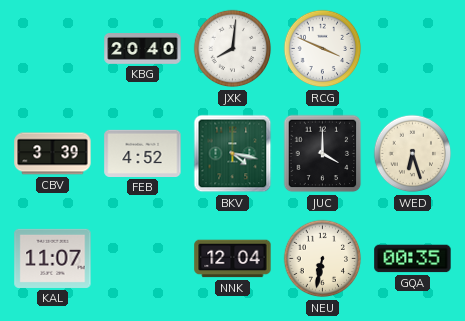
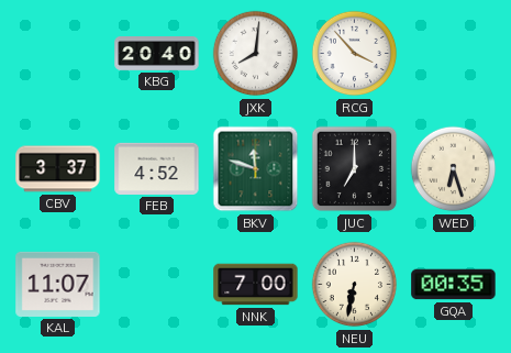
RCG: 3:49 -> 3:53 (355, 54)
CBV: 3:39 -> 3:37 (58, 169)
BKV: 4:17 -> 11:48 (256, 169)
JUC: 4:00 -> 7:00 (355, 169)
NNK: 12:04 -> 7:00 (256, 285)
